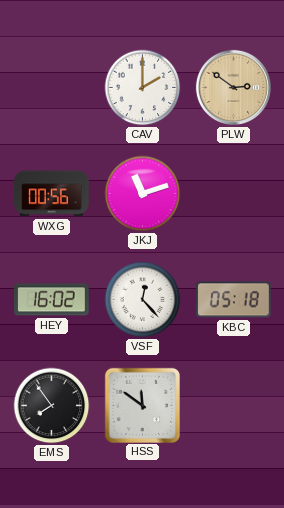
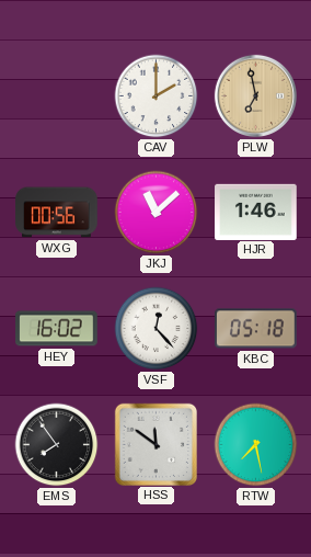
PLW: 2:51 -> 6:58 (255, 95)
JKJ: 11:12 -> 11:08 (157, 213)
HJR: none -> 1:46 (256, 212)
RTW: none -> 7:28 (256, 445)
